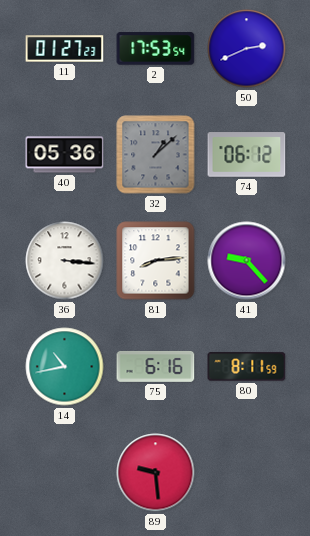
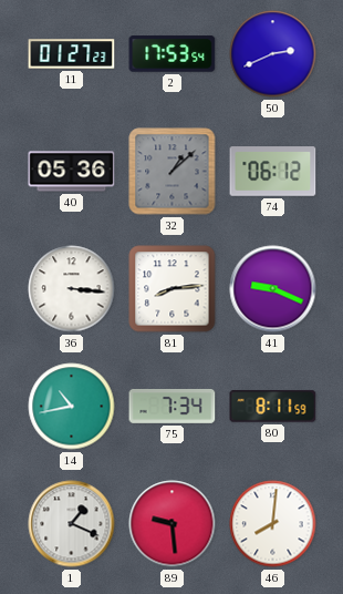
41: 9:23 -> 9:19 (273, 289)
75: 6:16 -> 7:34 (173, 406)
1: none -> 1:19 (72, 524)
46: none -> 8:01 (273, 524)
